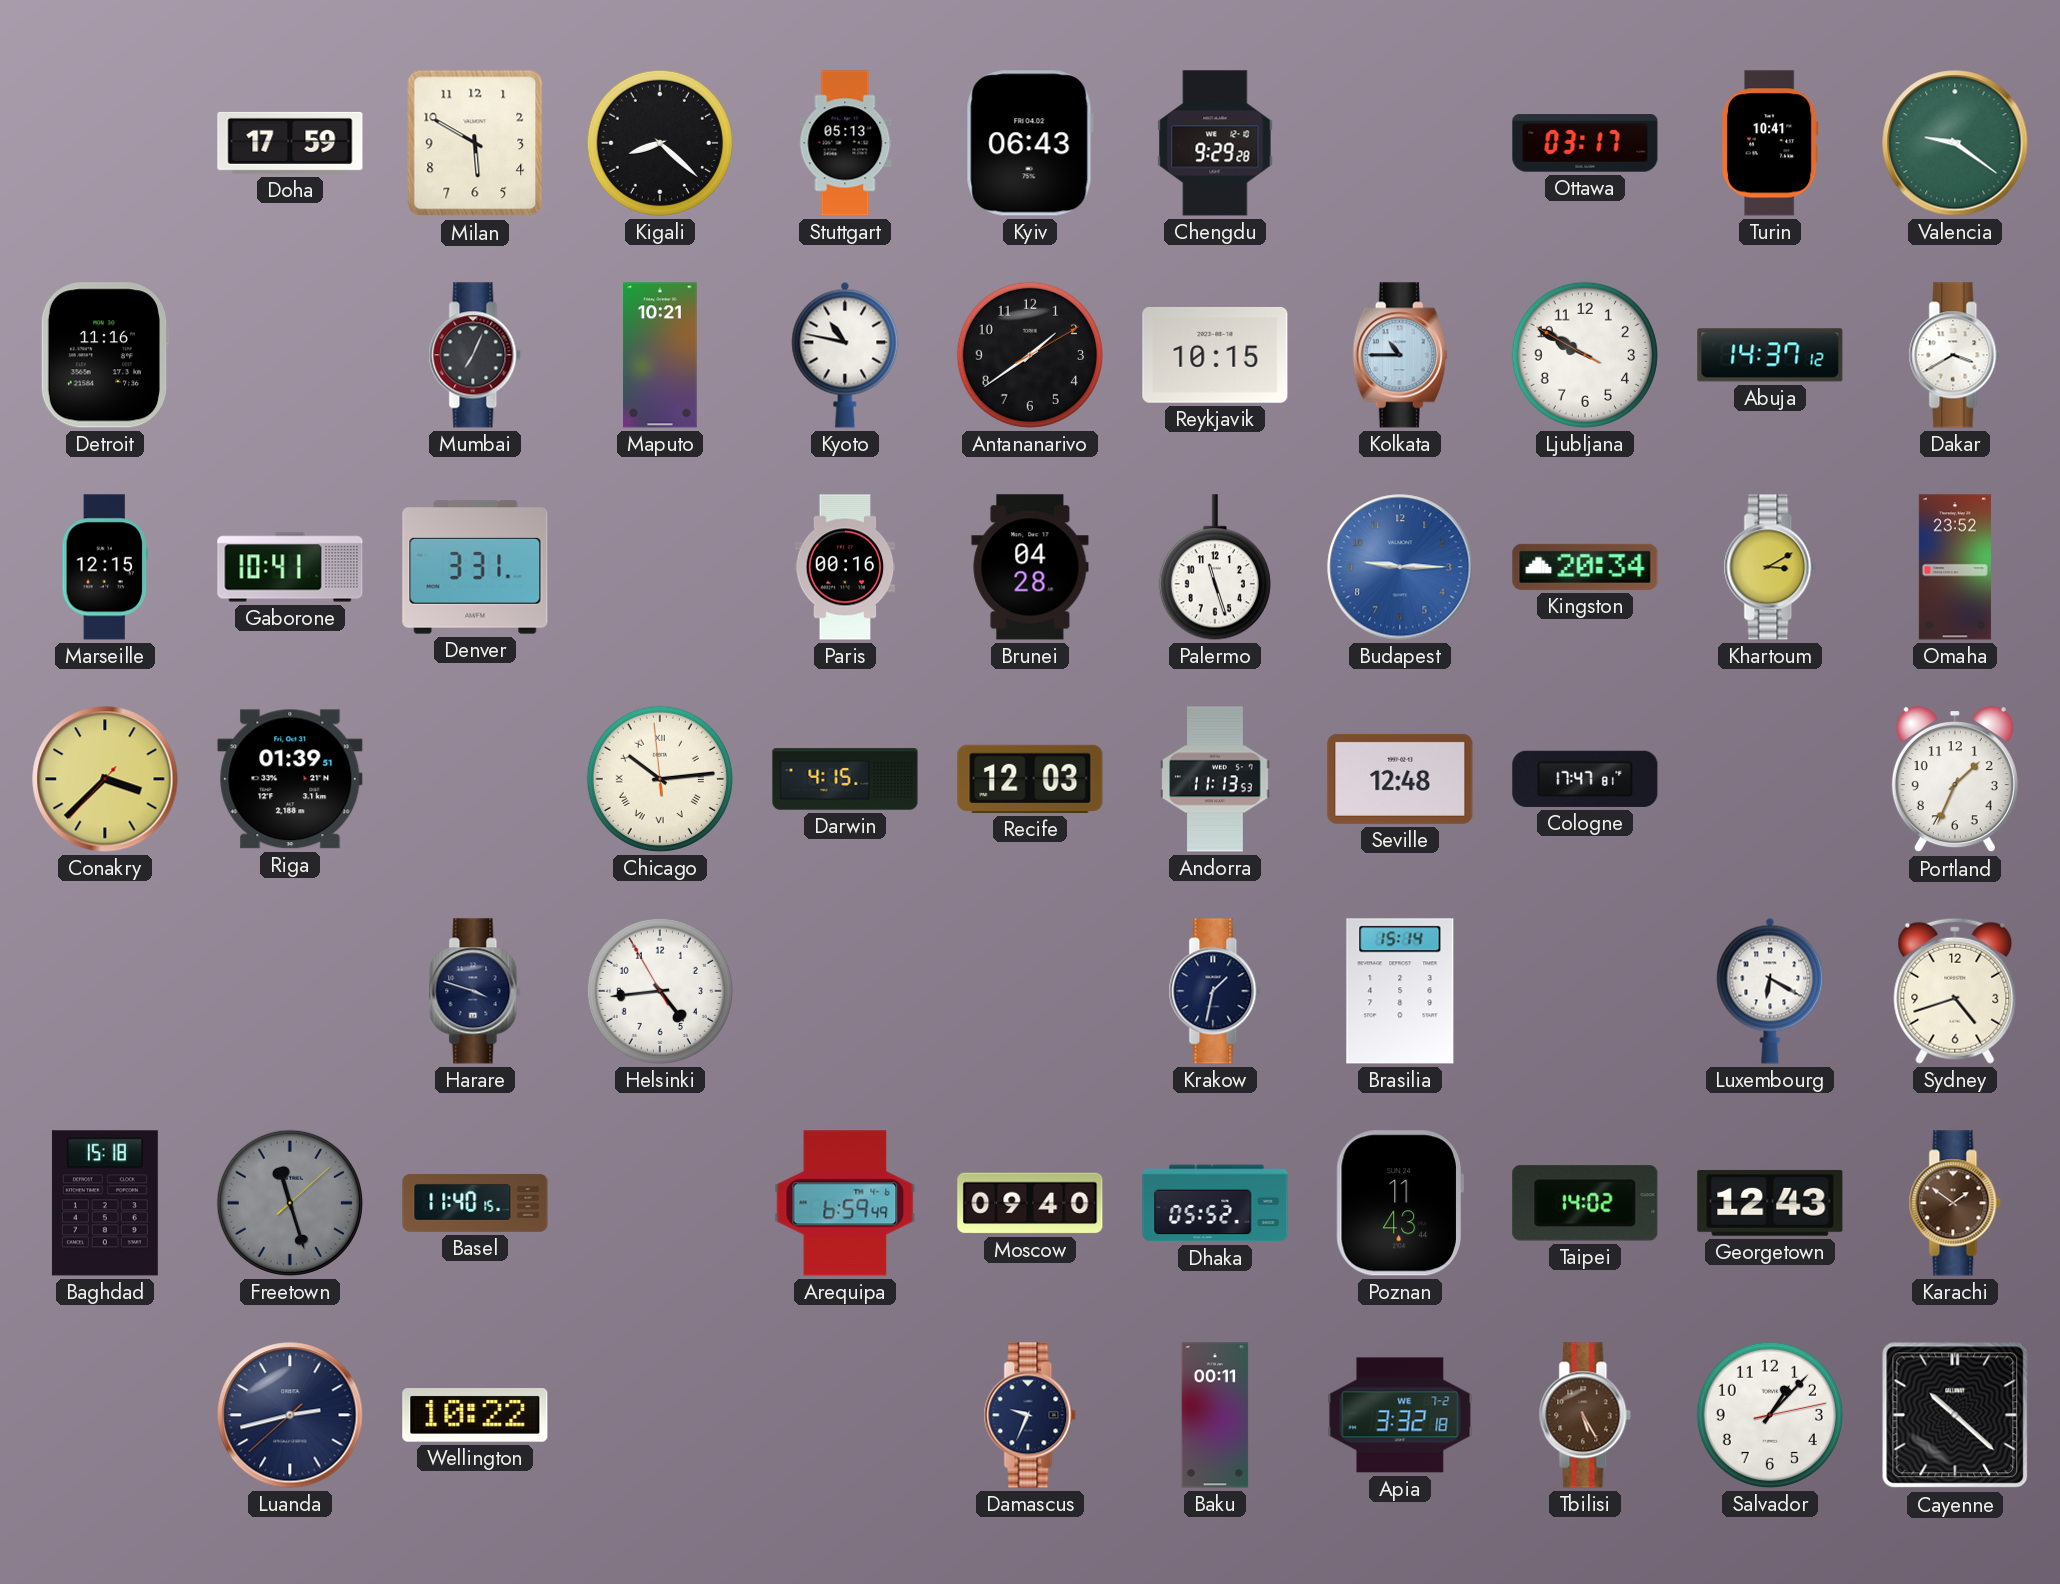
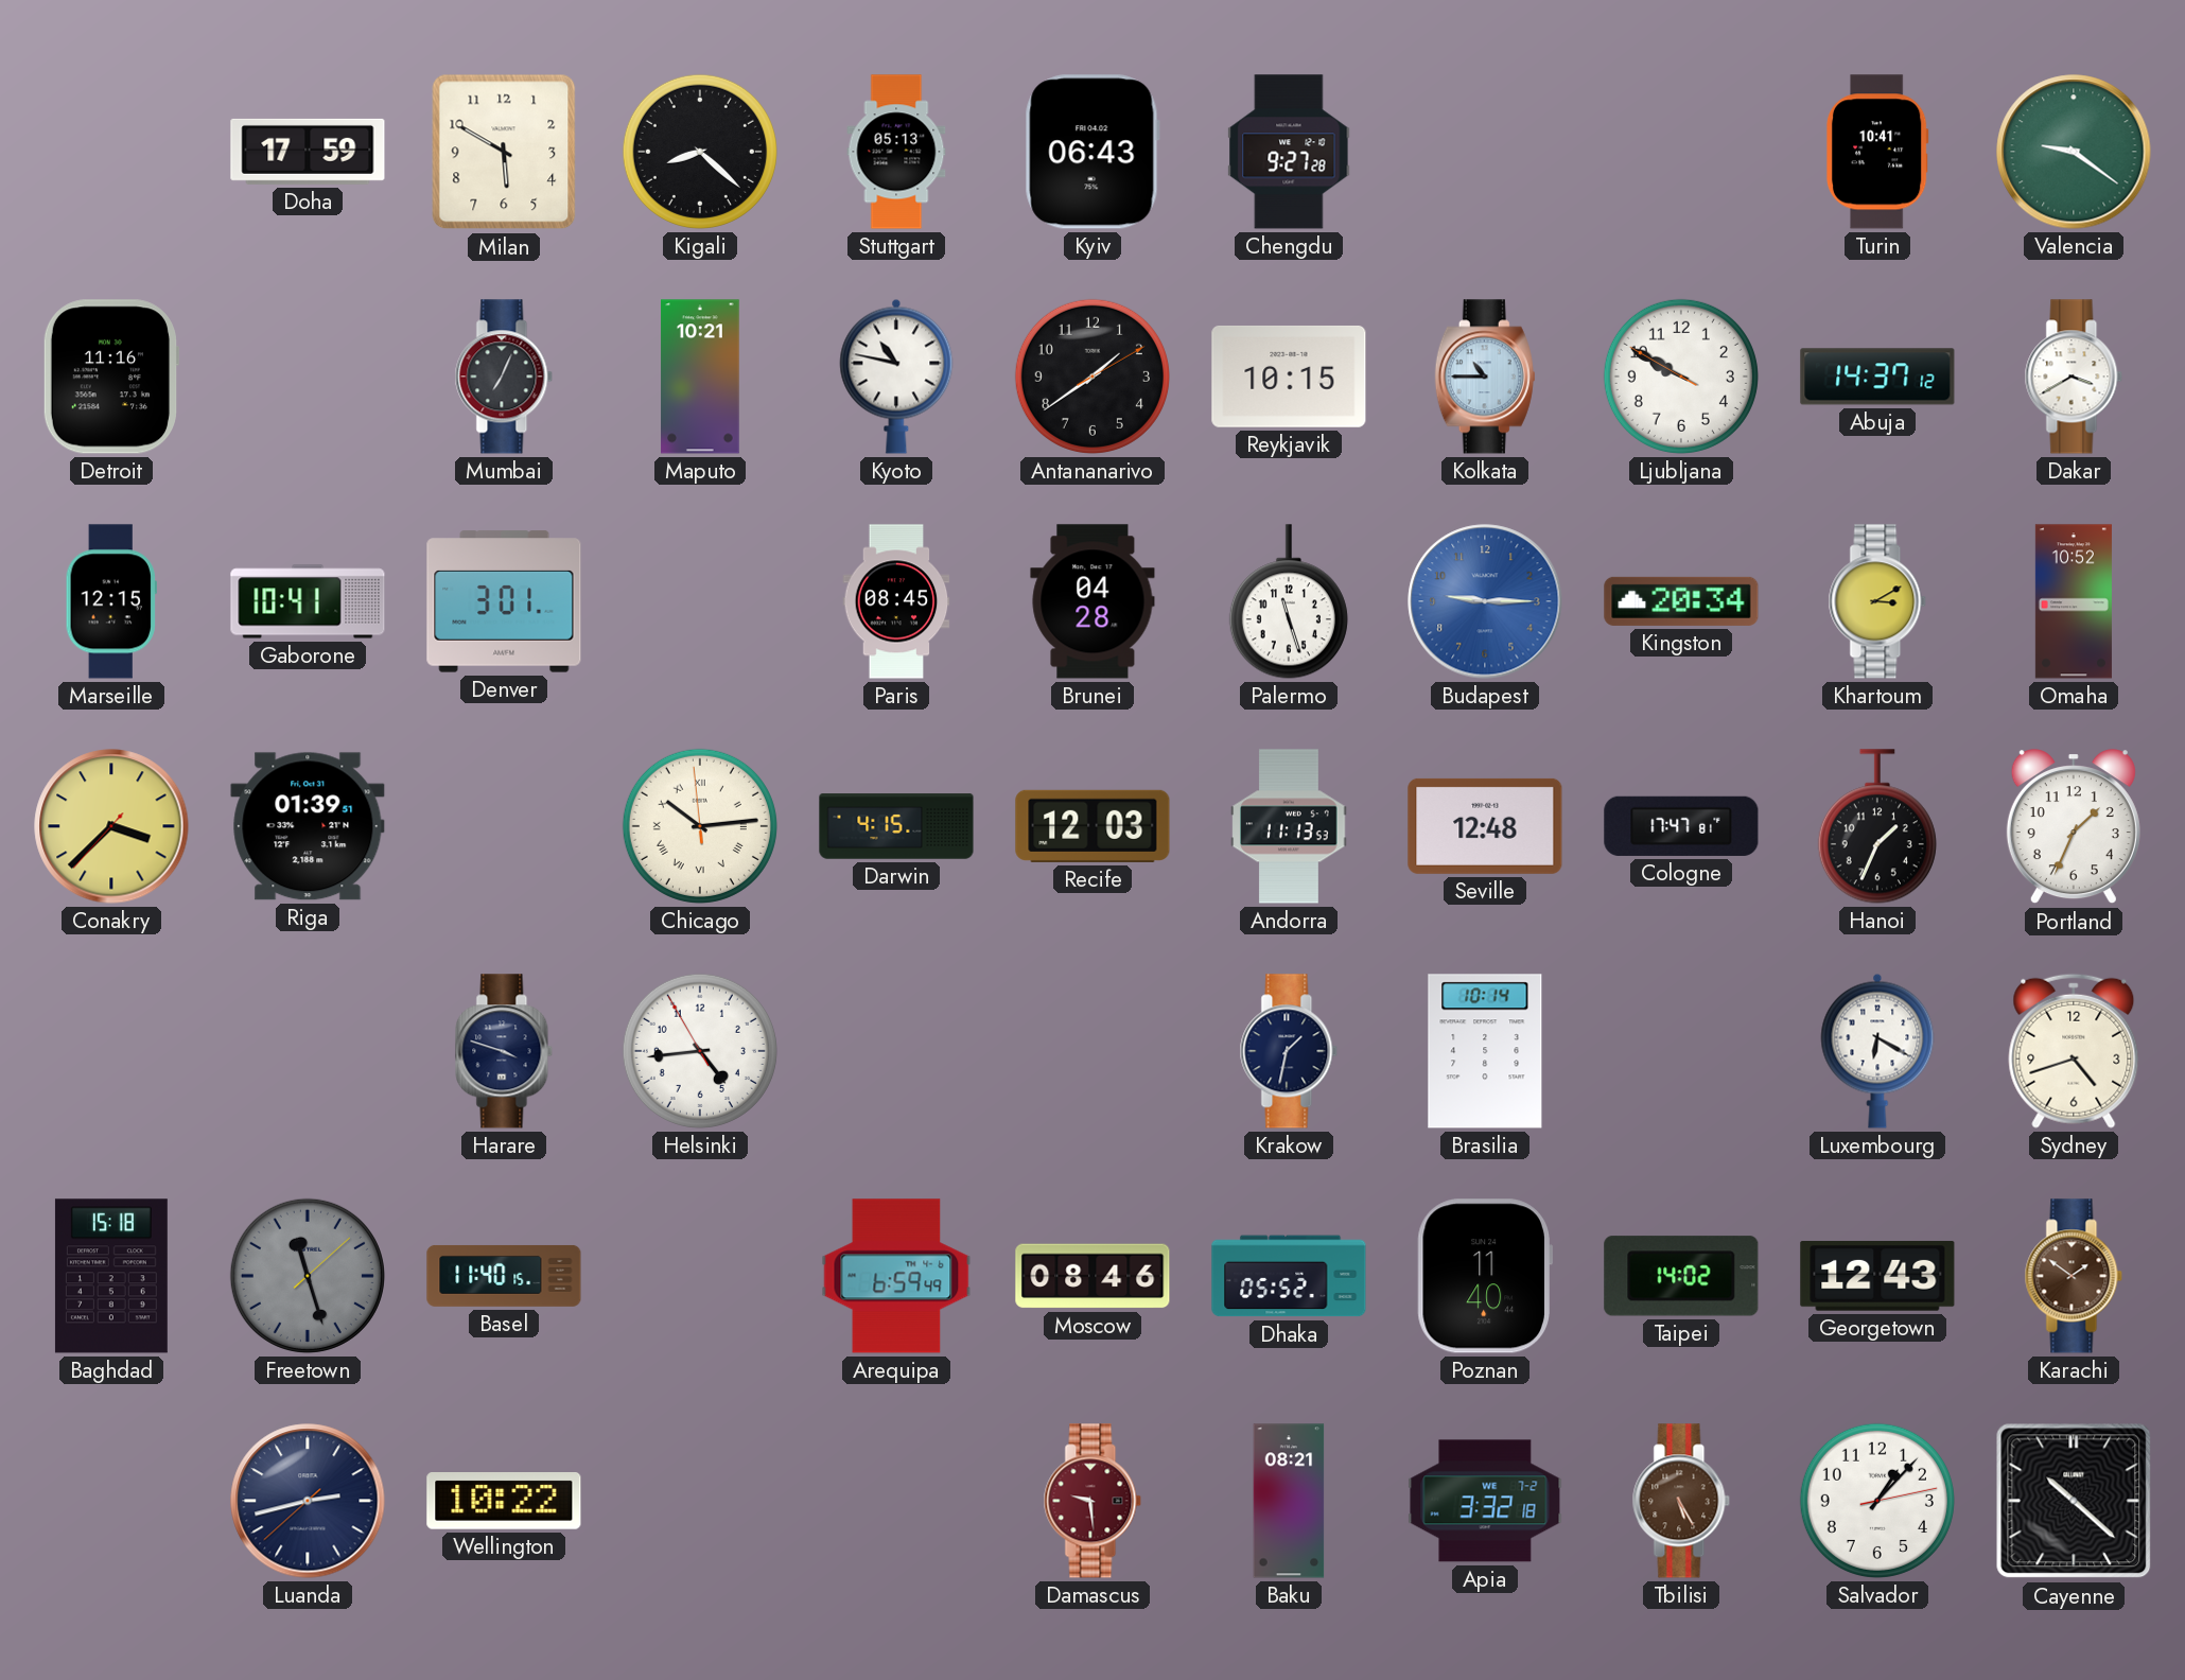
Chengdu: 9:29 -> 9:27 (1289, 152)
Ottawa: 03:17 -> none (1585, 143)
Denver: 3:31 -> 3:01 (504, 601)
Paris: 00:16 -> 08:45 (896, 601)
Omaha: 23:52 -> 10:52 (2074, 601)
Hanoi: none -> 1:34 (1877, 826)
Brasilia: 15:14 -> 10:14 (1485, 1051)
Moscow: 09:40 -> 08:46 (1092, 1276)
Poznan: 11:43 -> 11:40 (1485, 1276)
Damascus: 9:34 -> 9:29 (1092, 1501)
Damascus dial: navy -> burgundy (1092, 1501)
Baku: 00:11 -> 08:21 (1289, 1501)
